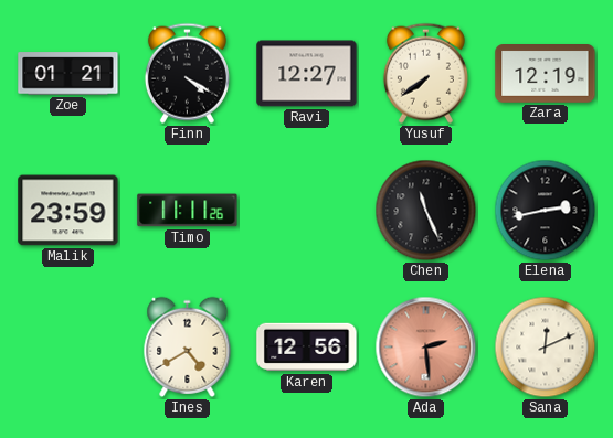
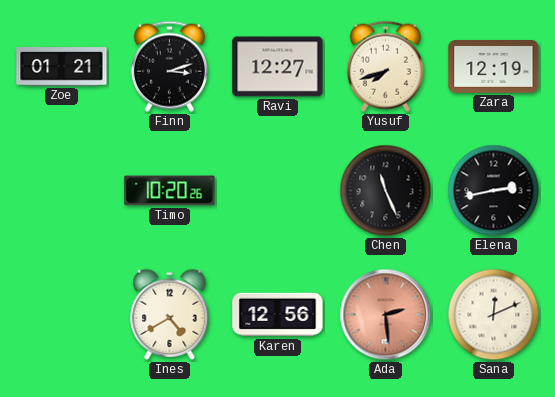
Finn: 4:20 -> 3:12 (169, 66)
Yusuf: 7:39 -> 7:42 (385, 66)
Malik: 23:59 -> none (68, 211)
Timo: 11:11 -> 10:20 (170, 191)
